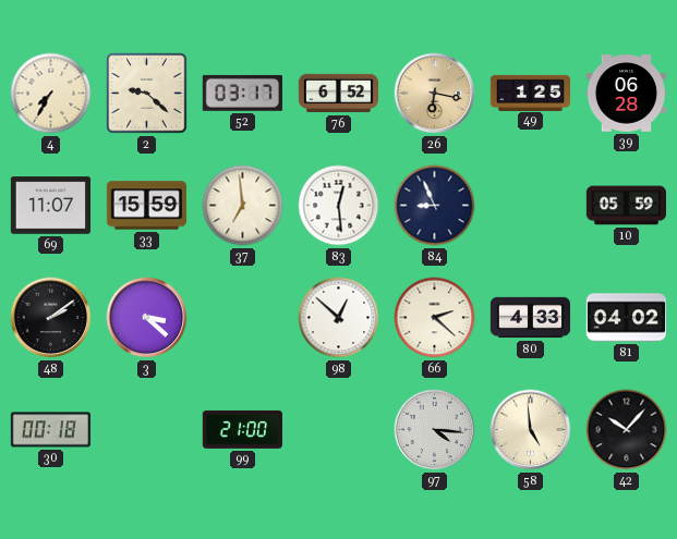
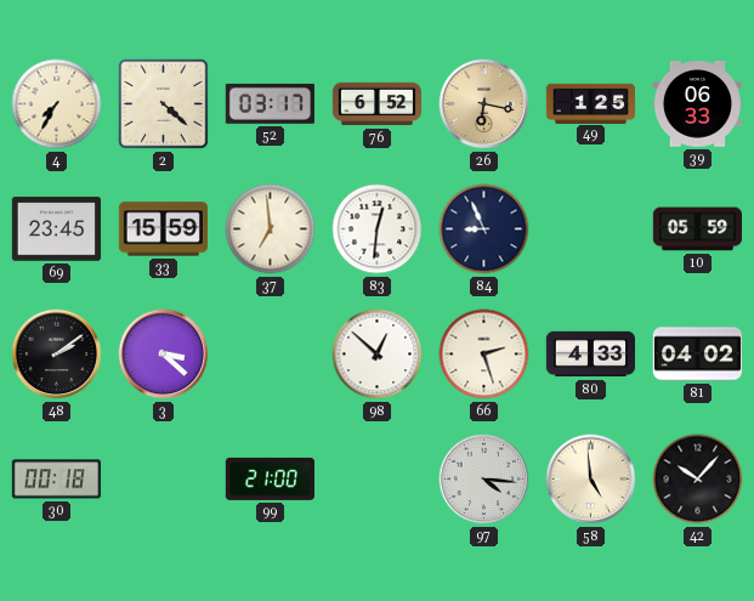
2: 9:22 -> 4:22 (164, 104)
39: 06:28 -> 06:33 (697, 104)
69: 11:07 -> 23:45 (56, 229)
83: 12:29 -> 12:31 (378, 229)
66: 2:22 -> 2:27 (484, 355)
